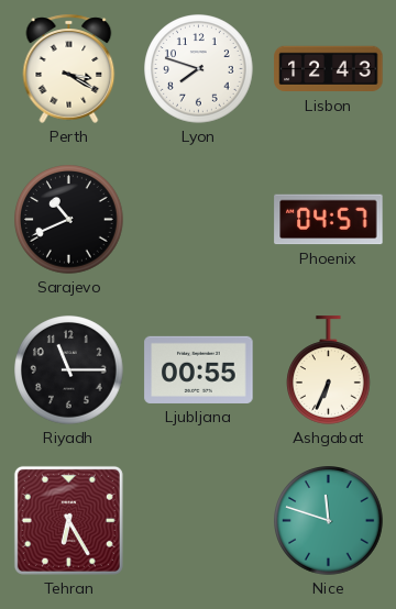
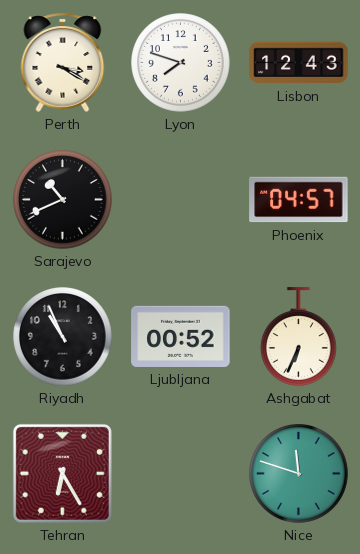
Riyadh: 11:15 -> 10:56 (63, 337)
Ljubljana: 00:55 -> 00:52 (181, 336)
